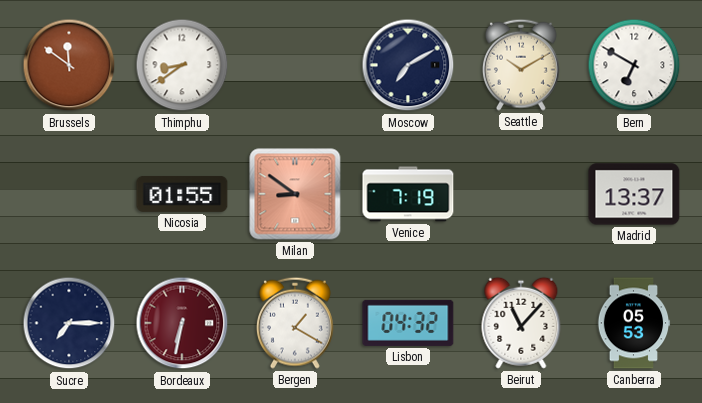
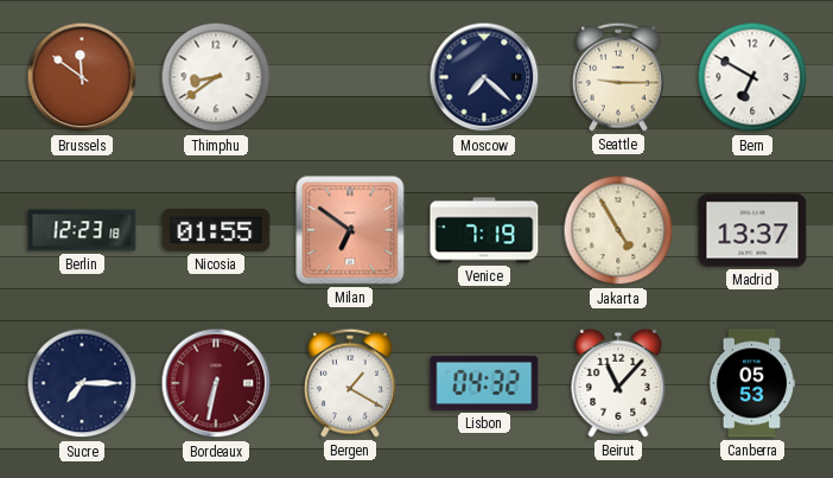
Moscow: 7:10 -> 7:22 (484, 77)
Seattle: 10:10 -> 9:15 (618, 77)
Berlin: none -> 12:23 (82, 230)
Milan: 8:51 -> 6:51 (350, 230)
Jakarta: none -> 4:55 (618, 230)
